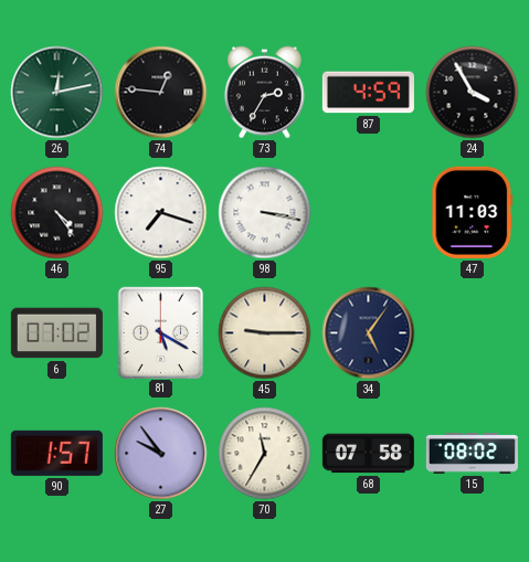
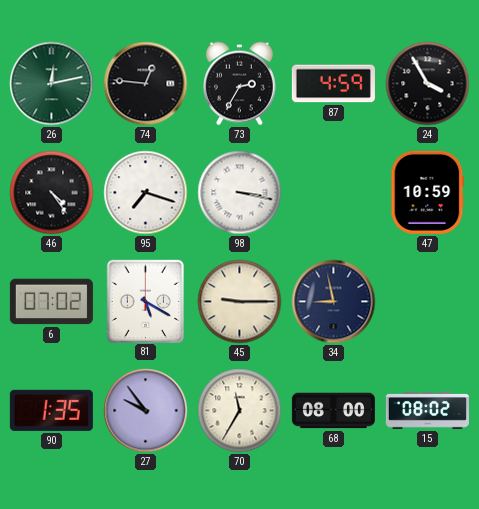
47: 11:03 -> 10:59 (428, 192)
34: 5:06 -> 8:58 (334, 302)
90: 1:57 -> 1:35 (51, 410)
68: 07:58 -> 08:00 (333, 411)
